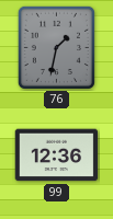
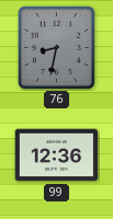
76: 1:32 -> 8:32 (56, 47)
